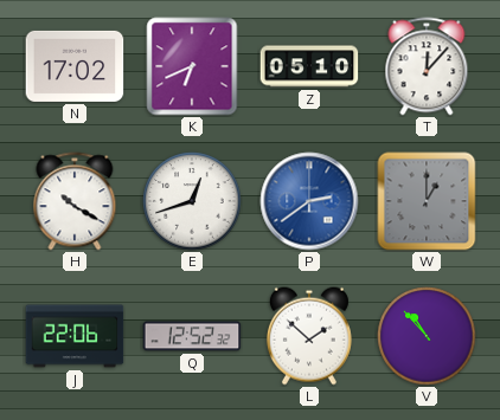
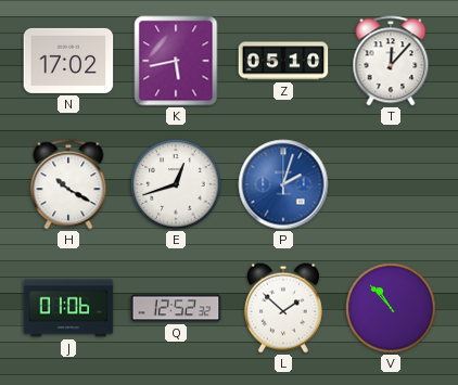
K: 6:41 -> 5:43 (176, 61)
P: 2:39 -> 2:03 (283, 184)
W: 1:00 -> none (427, 201)
J: 22:06 -> 01:06 (68, 308)
